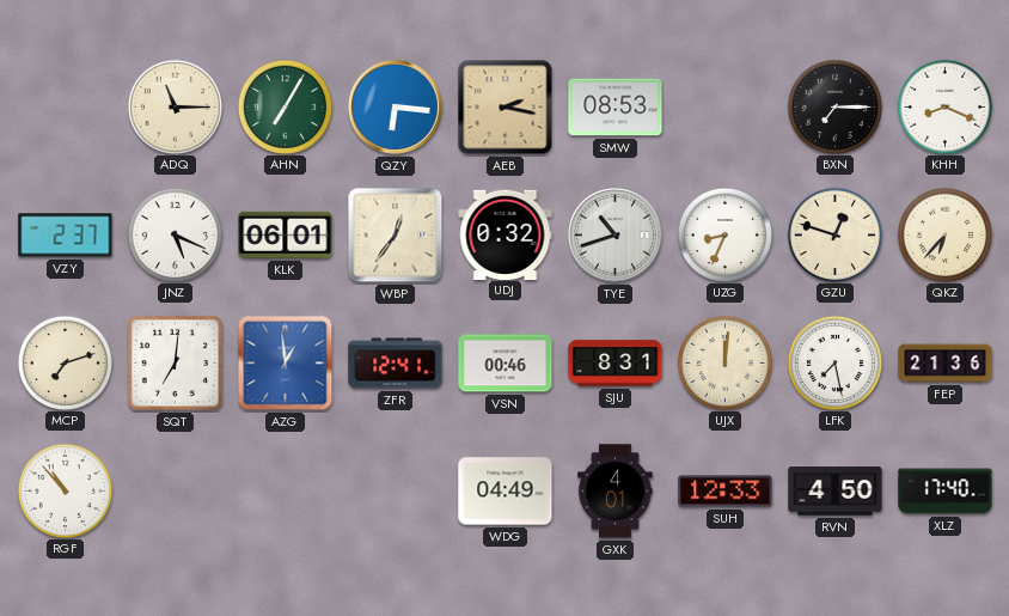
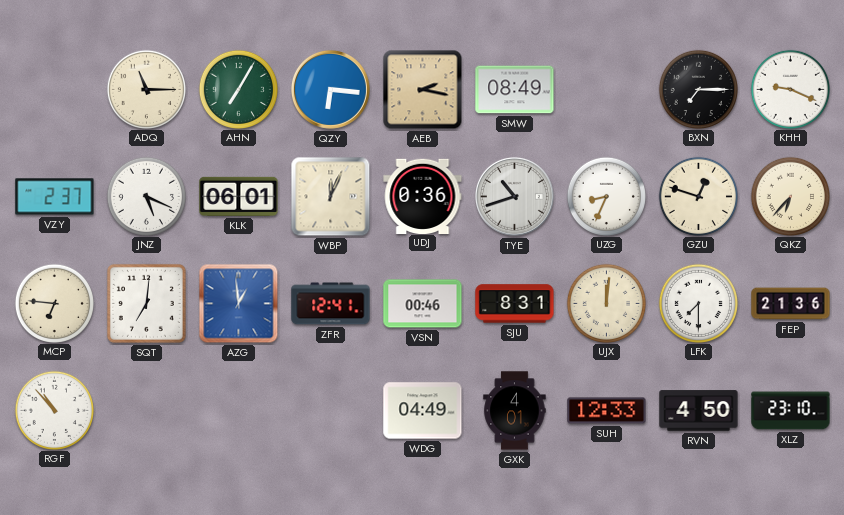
SMW: 08:53 -> 08:49 (515, 90)
KHH: 8:19 -> 9:19 (790, 89)
WBP: 12:36 -> 12:04 (331, 197)
UDJ: 0:32 -> 0:36 (423, 196)
MCP: 7:12 -> 6:46 (54, 303)
LFK: 7:28 -> 7:30 (698, 303)
XLZ: 17:40 -> 23:10 (791, 411)
